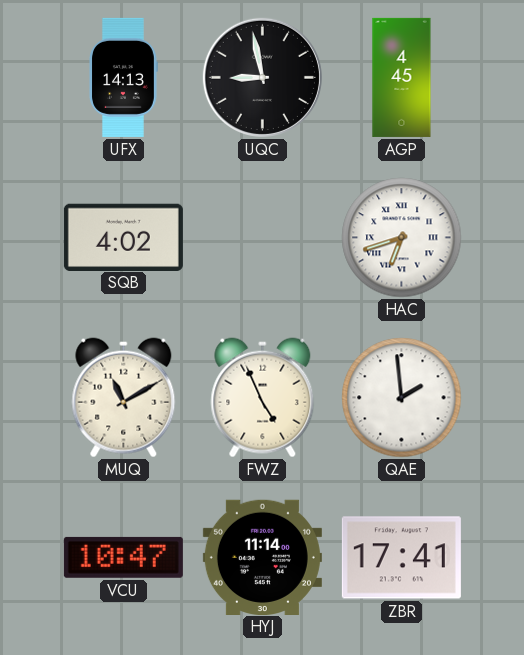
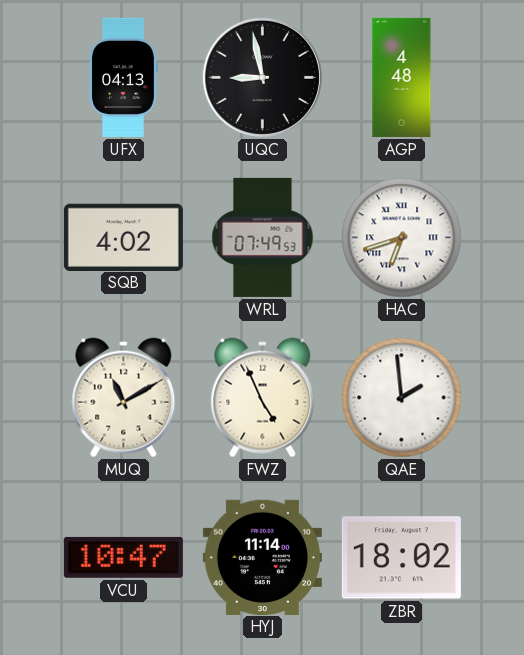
UFX: 14:13 -> 04:13 (124, 77)
AGP: 4:45 -> 4:48 (402, 77)
WRL: none -> 07:49 (263, 237)
ZBR: 17:41 -> 18:02 (401, 558)
